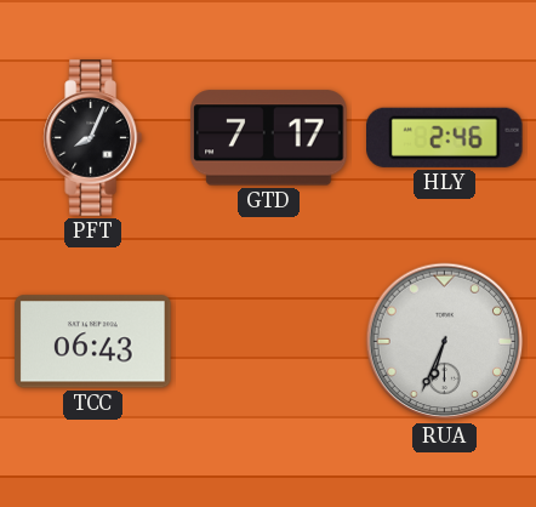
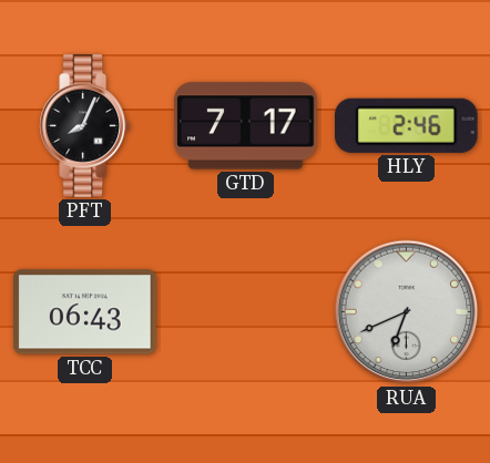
RUA: 6:34 -> 6:41 (407, 312)
